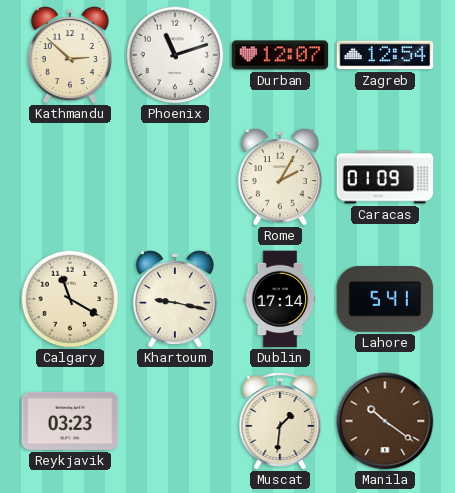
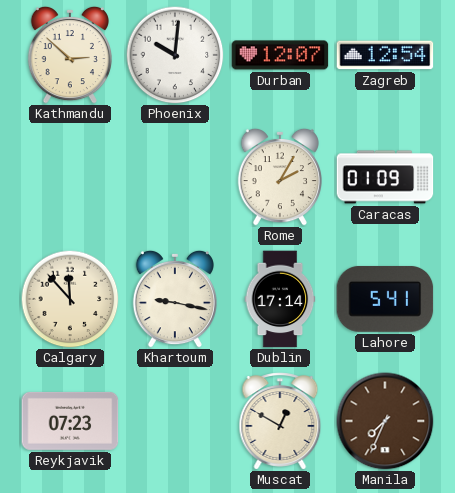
Phoenix: 11:12 -> 10:01 (175, 55)
Calgary: 11:20 -> 11:53 (70, 299)
Reykjavik: 03:23 -> 07:23 (70, 421)
Muscat: 1:31 -> 12:50 (280, 421)
Manila: 10:21 -> 7:34 (385, 421)
